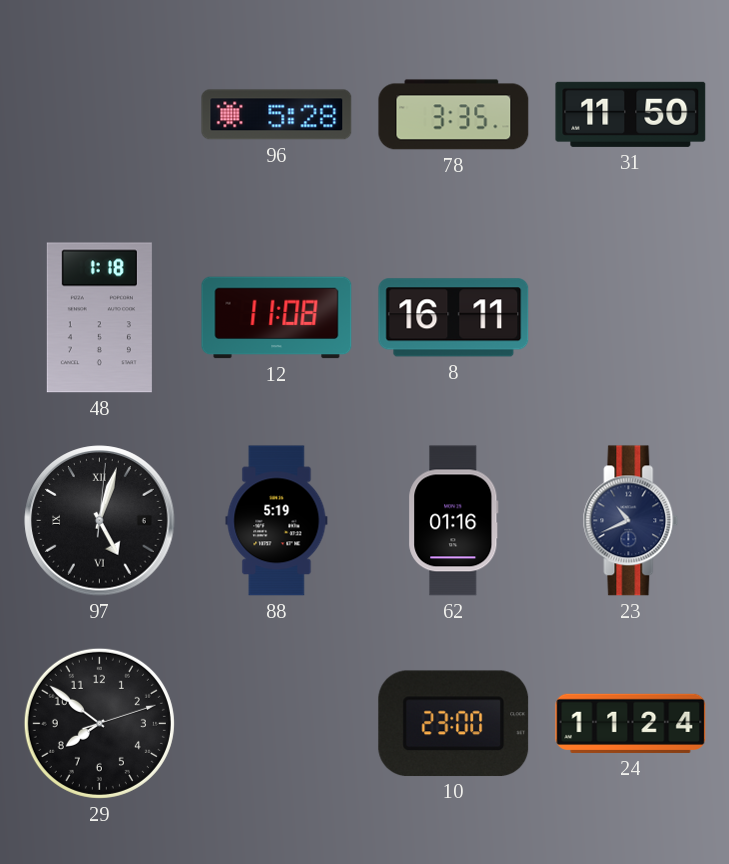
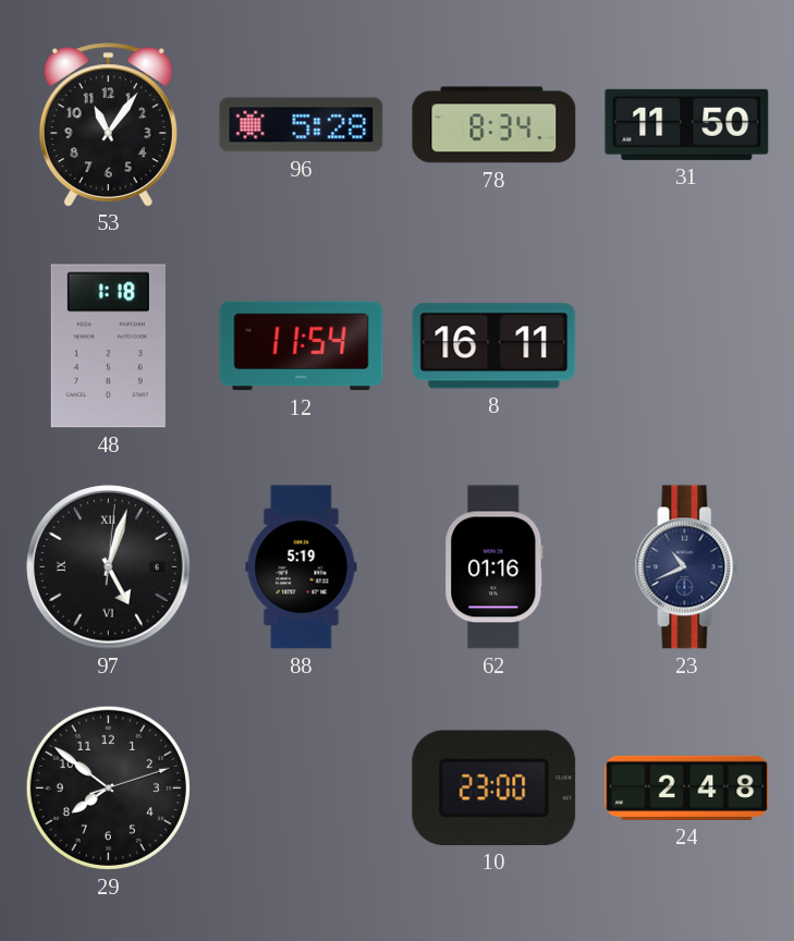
53: none -> 11:06 (108, 124)
78: 3:35 -> 8:34 (494, 125)
12: 11:08 -> 11:54 (302, 346)
24: 11:24 -> 2:48 (687, 787)
